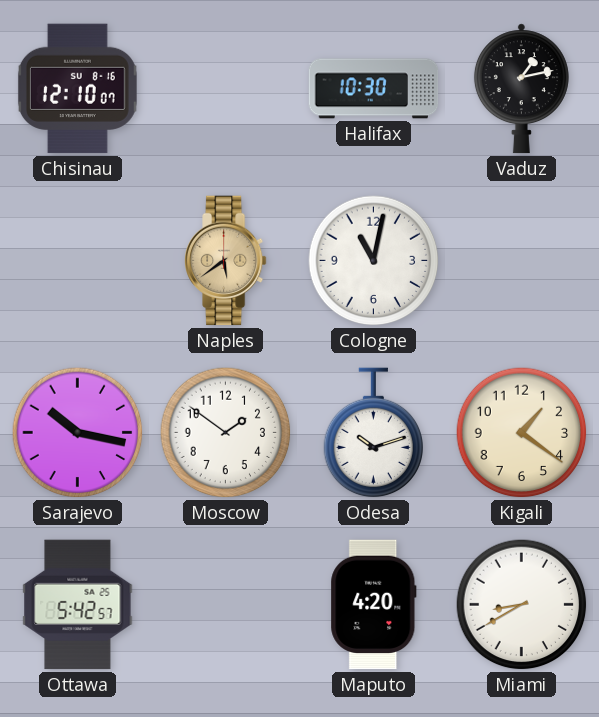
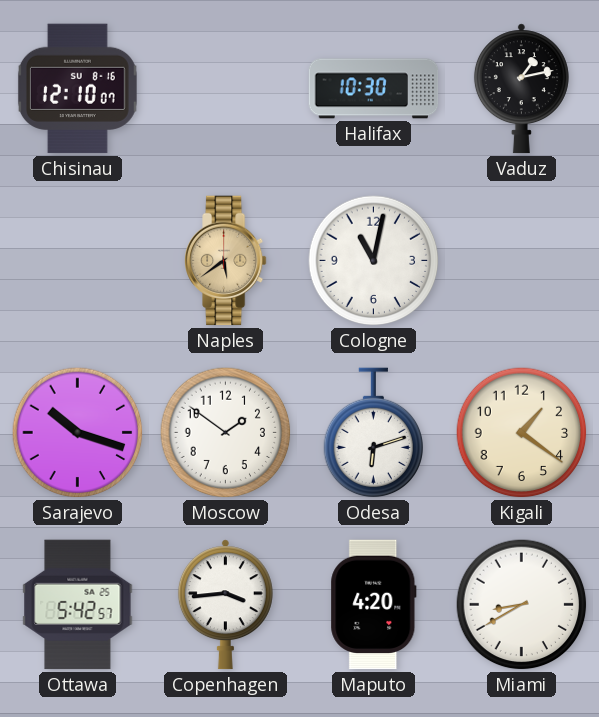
Sarajevo: 10:17 -> 10:18 (78, 433)
Odesa: 10:12 -> 6:12 (374, 433)
Copenhagen: none -> 3:44 (225, 605)
